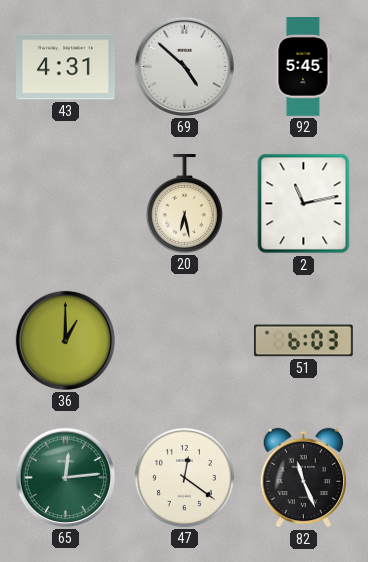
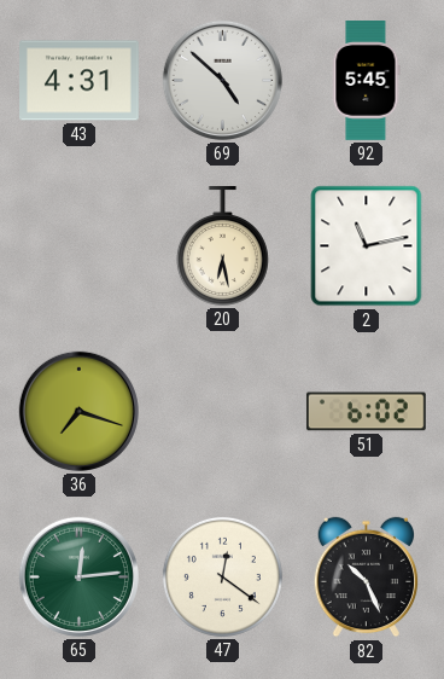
36: 1:00 -> 7:18 (78, 411)
51: 6:03 -> 6:02 (367, 412)
82: 11:26 -> 10:26 (366, 578)
